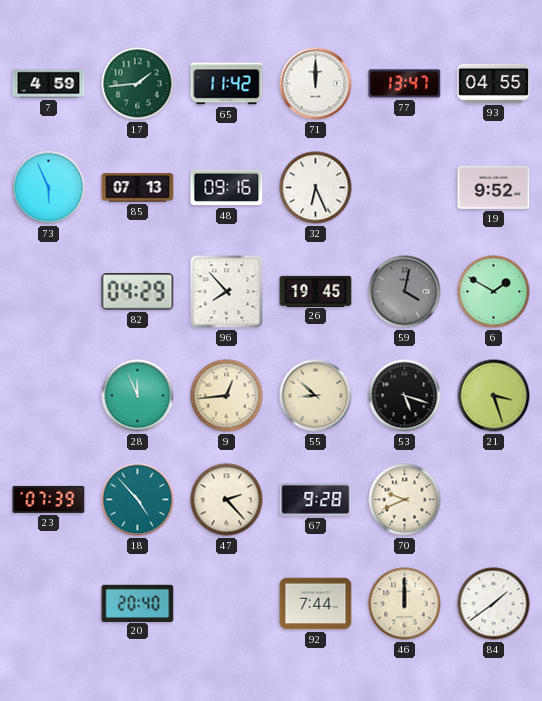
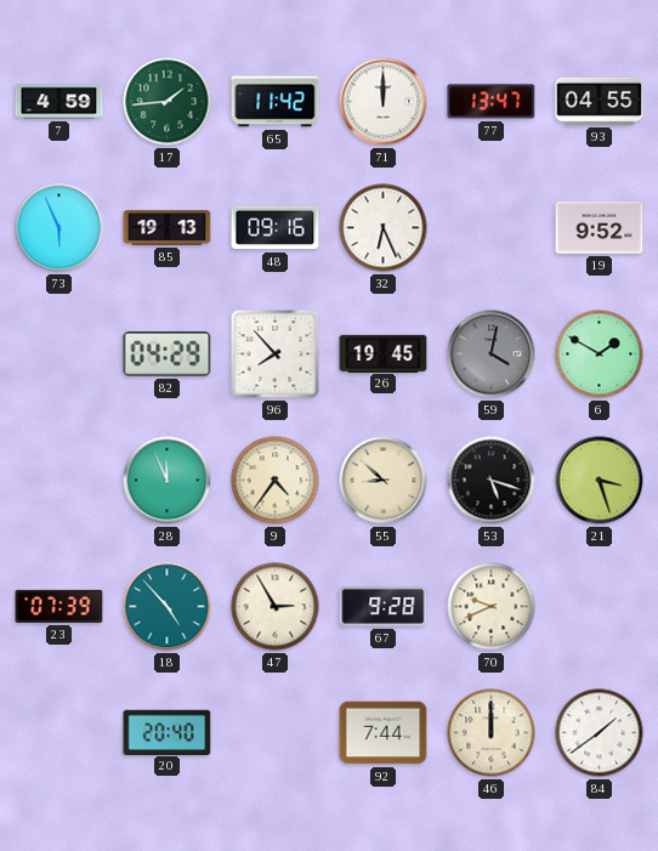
85: 07:13 -> 19:13 (168, 228)
9: 12:44 -> 4:36 (276, 481)
47: 2:23 -> 2:55 (276, 607)
